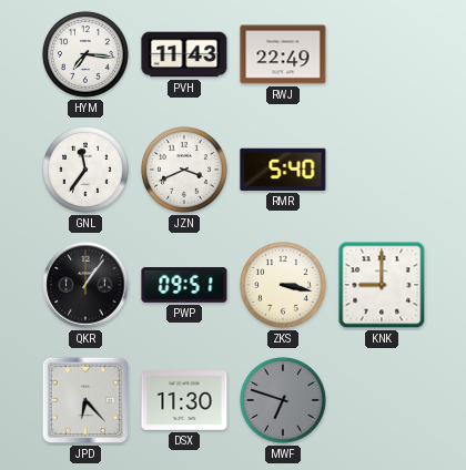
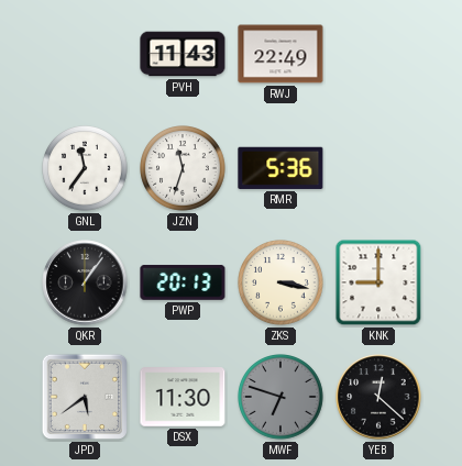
HYM: 7:16 -> none (87, 55)
JZN: 3:41 -> 11:33 (184, 169)
RMR: 5:40 -> 5:36 (280, 168)
PWP: 09:51 -> 20:13 (183, 282)
JPD: 6:23 -> 5:39 (85, 397)
YEB: none -> 12:22 (378, 397)
